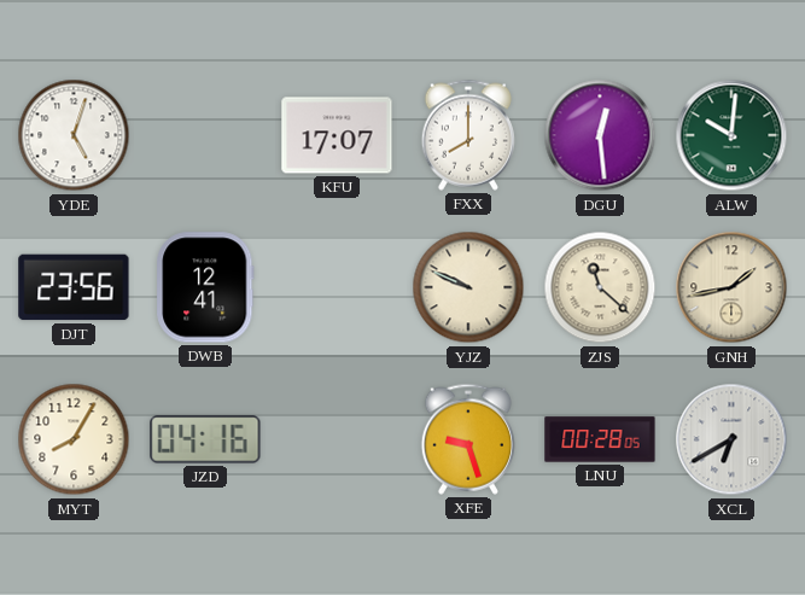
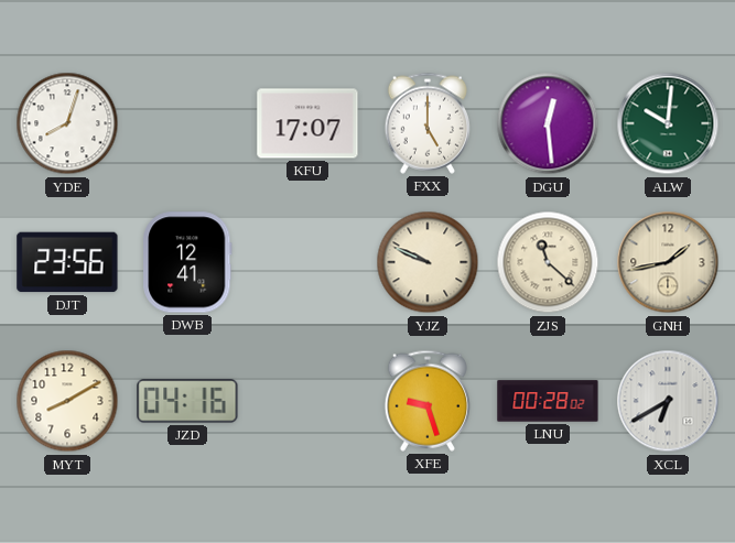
YDE: 5:03 -> 8:03 (67, 123)
FXX: 8:00 -> 5:00 (426, 123)
MYT: 8:05 -> 8:10 (67, 401)
LNU: 00:28:05 -> 00:28:02 (548, 401)
